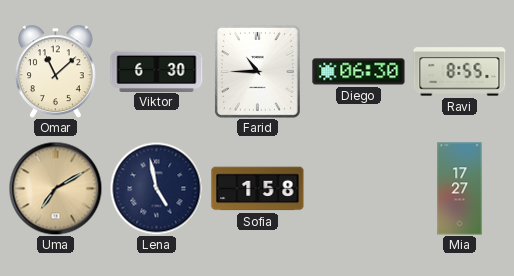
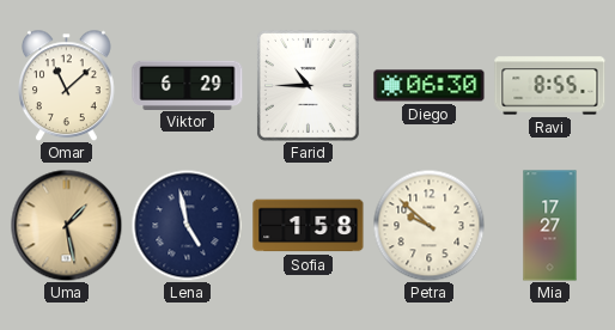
Viktor: 6:30 -> 6:29 (188, 85)
Uma: 7:10 -> 1:28 (66, 225)
Petra: none -> 9:52 (428, 225)
